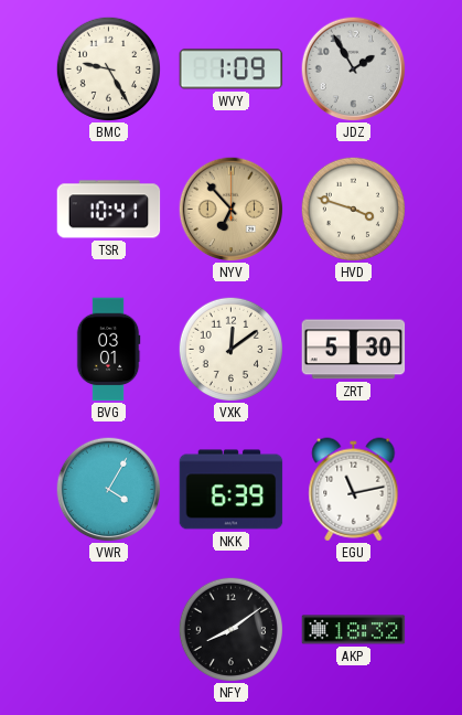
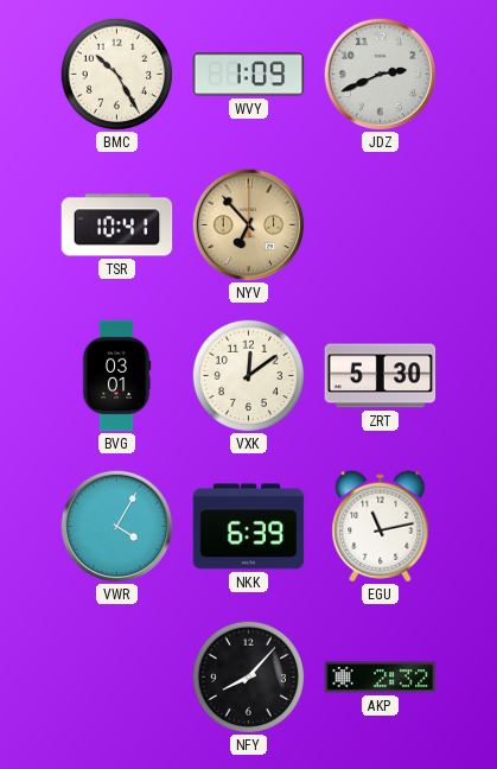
BMC: 9:25 -> 10:25 (116, 74)
JDZ: 1:55 -> 2:41 (380, 74)
HVD: 3:48 -> none (353, 209)
NFY: 8:09 -> 8:07 (248, 676)
AKP: 18:32 -> 2:32 (381, 678)
